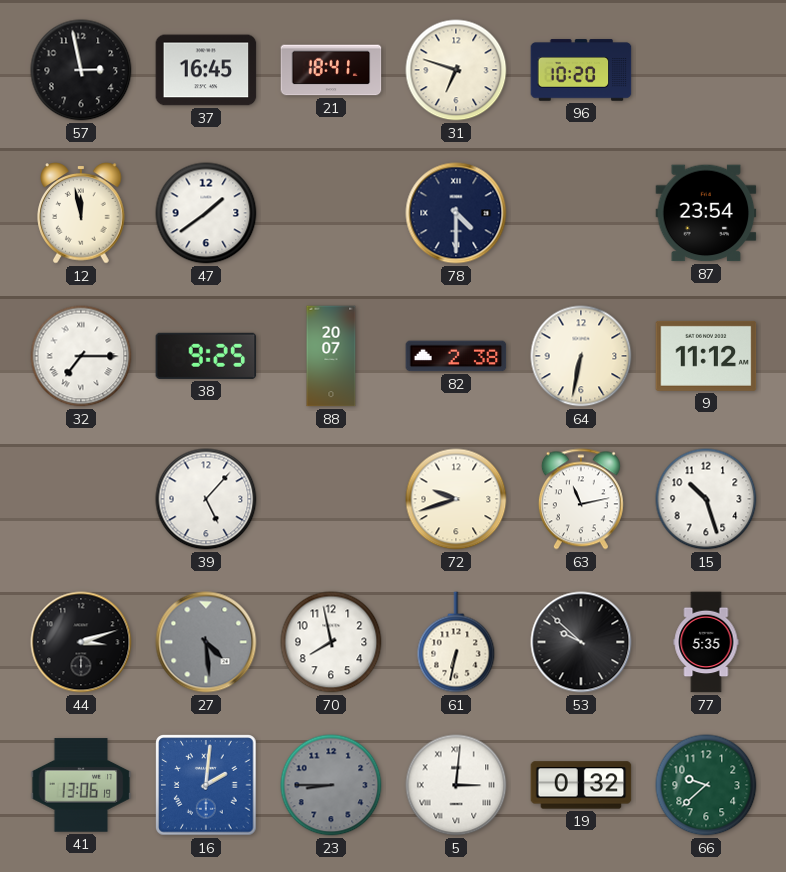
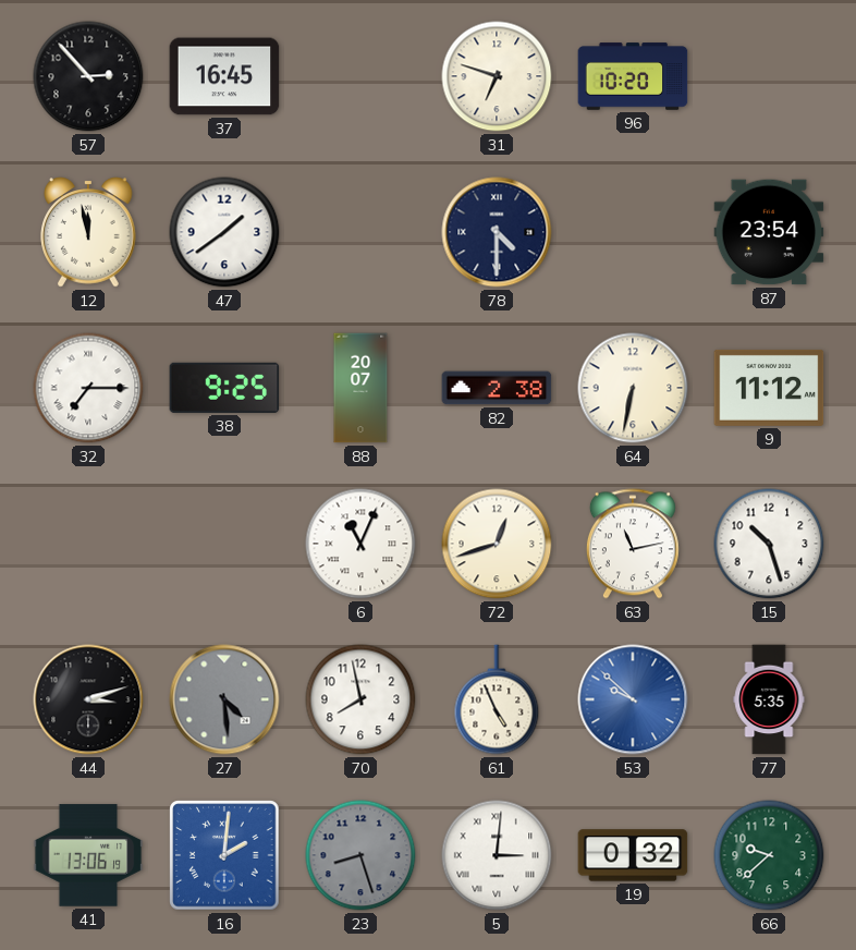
57: 2:58 -> 2:53 (88, 76)
21: 18:41 -> none (331, 70)
39: 5:07 -> none (206, 499)
6: none -> 11:04 (360, 544)
72: 9:42 -> 12:42 (497, 544)
61: 6:32 -> 4:56 (497, 699)
53 dial: black -> blue (633, 699)
23: 8:45 -> 8:27 (360, 855)
